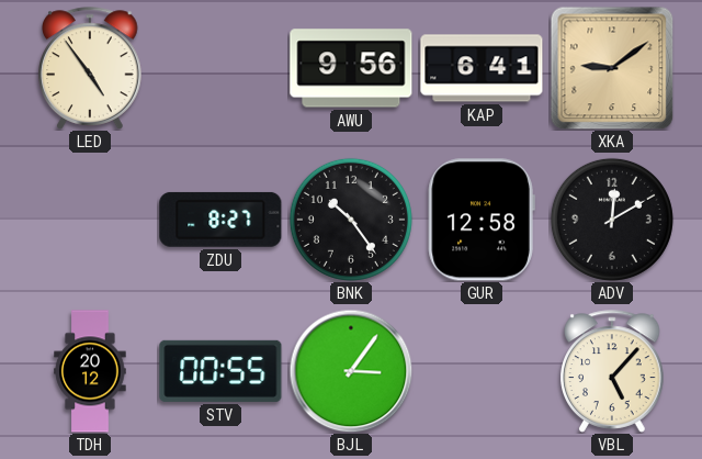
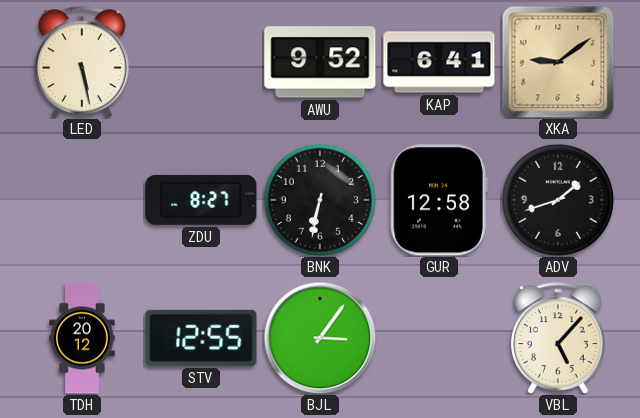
LED: 4:54 -> 5:28 (82, 62)
AWU: 9:56 -> 9:52 (320, 62)
BNK: 10:24 -> 6:32 (320, 200)
ADV: 12:10 -> 1:42 (558, 200)
STV: 00:55 -> 12:55 (201, 338)
